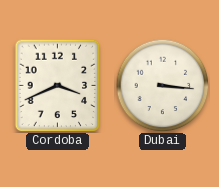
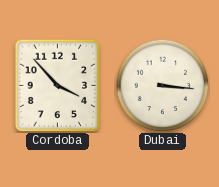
Cordoba: 3:41 -> 3:53 (58, 85)
